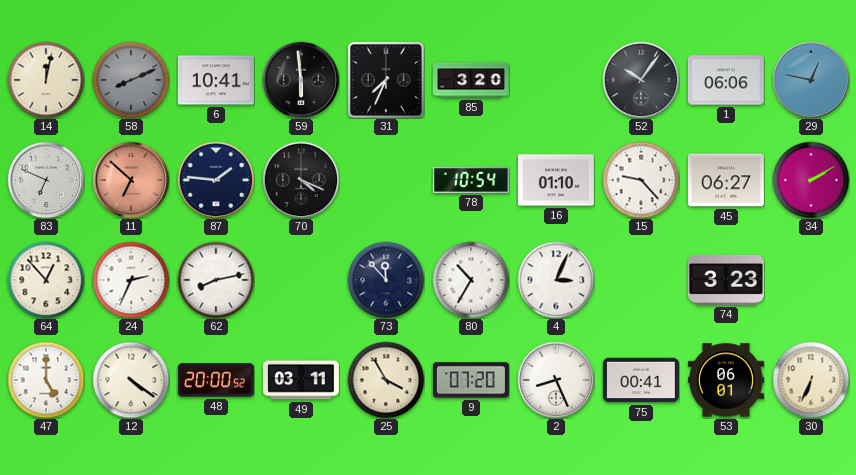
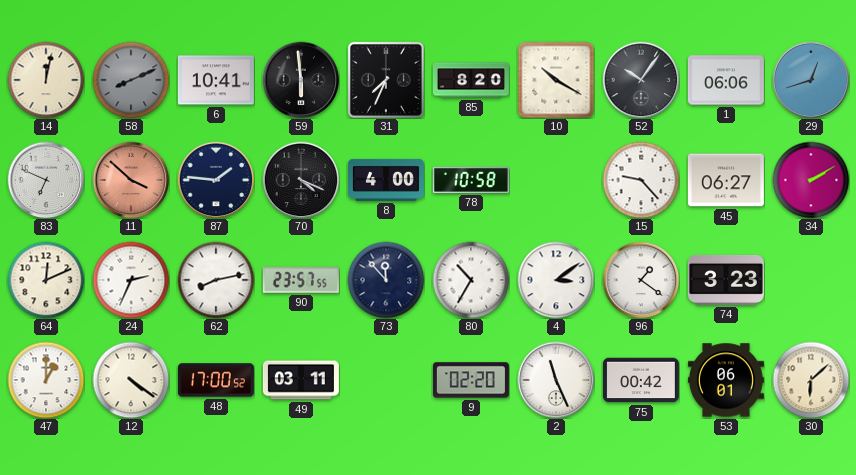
85: 3:20 -> 8:20 (471, 80)
10: none -> 10:20 (556, 80)
29: 12:47 -> 12:42 (811, 80)
11: 6:52 -> 3:52 (131, 180)
8: none -> 4:00 (386, 180)
78: 10:54 -> 10:58 (471, 180)
16: 01:10 -> none (556, 180)
64: 12:53 -> 12:11 (46, 280)
90: none -> 23:57 (301, 280)
4: 3:04 -> 3:09 (556, 280)
96: none -> 1:21 (641, 280)
47: 5:00 -> 1:00 (46, 380)
48: 20:00 -> 17:00 (216, 380)
25: 3:55 -> none (386, 380)
9: 07:20 -> 02:20 (471, 380)
2: 8:26 -> 11:26 (556, 380)
75: 00:41 -> 00:42 (641, 380)
30: 6:34 -> 6:08 (811, 380)
